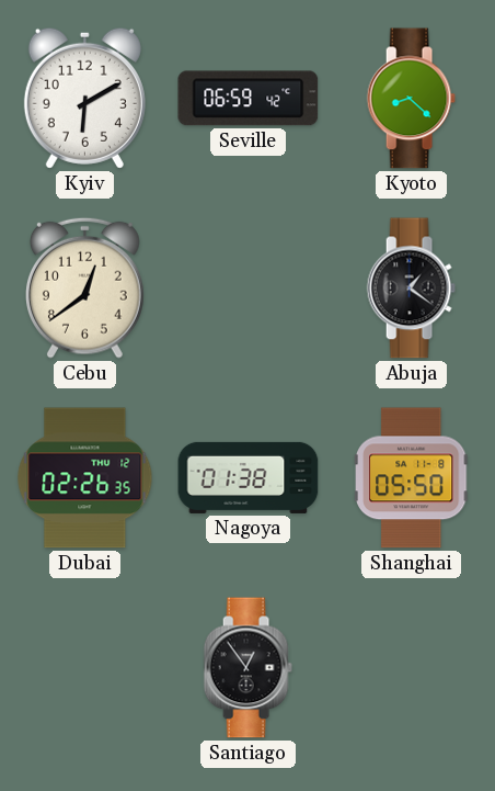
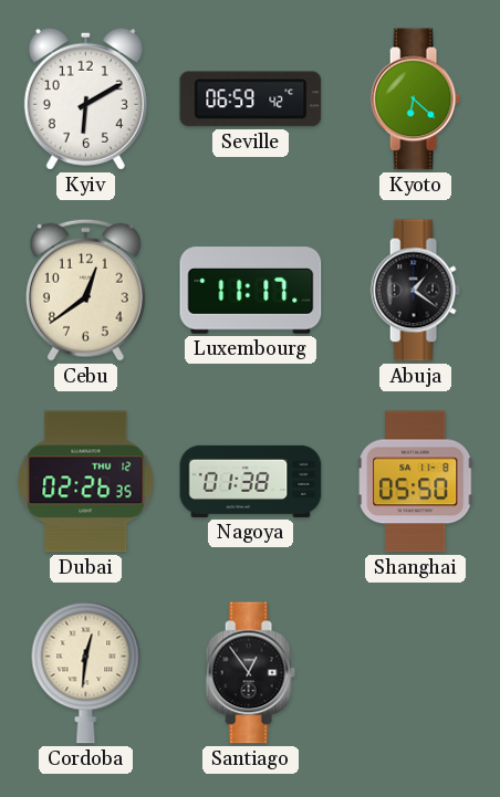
Kyoto: 8:22 -> 6:22 (415, 99)
Luxembourg: none -> 11:17 (251, 291)
Cordoba: none -> 12:31 (86, 672)
